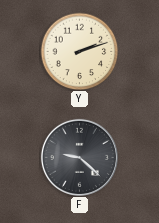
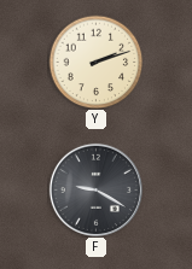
F: 9:22 -> 9:20 (95, 189)
